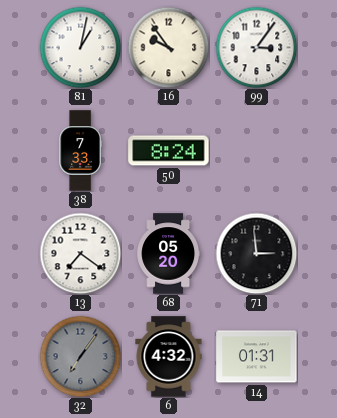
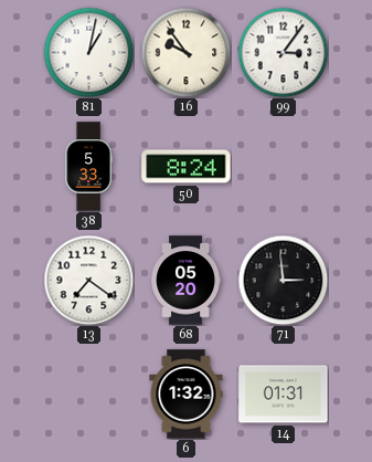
38: 7:33 -> 5:33 (88, 167)
32: 7:06 -> none (80, 356)
6: 4:32 -> 1:32 (187, 395)
